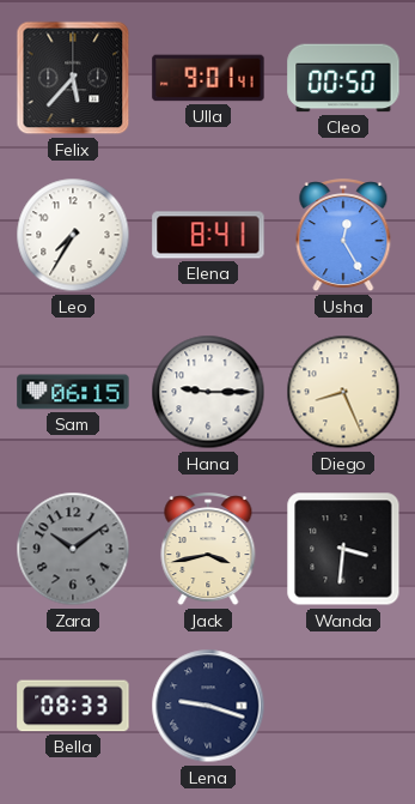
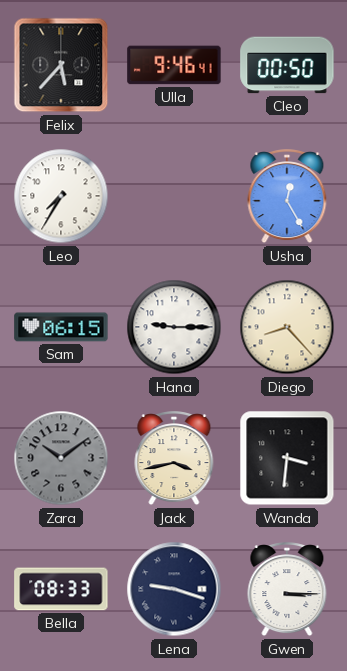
Ulla: 9:01 -> 9:46 (174, 65)
Elena: 8:41 -> none (208, 235)
Diego: 8:26 -> 8:23 (287, 327)
Gwen: none -> 3:15 (287, 590)
